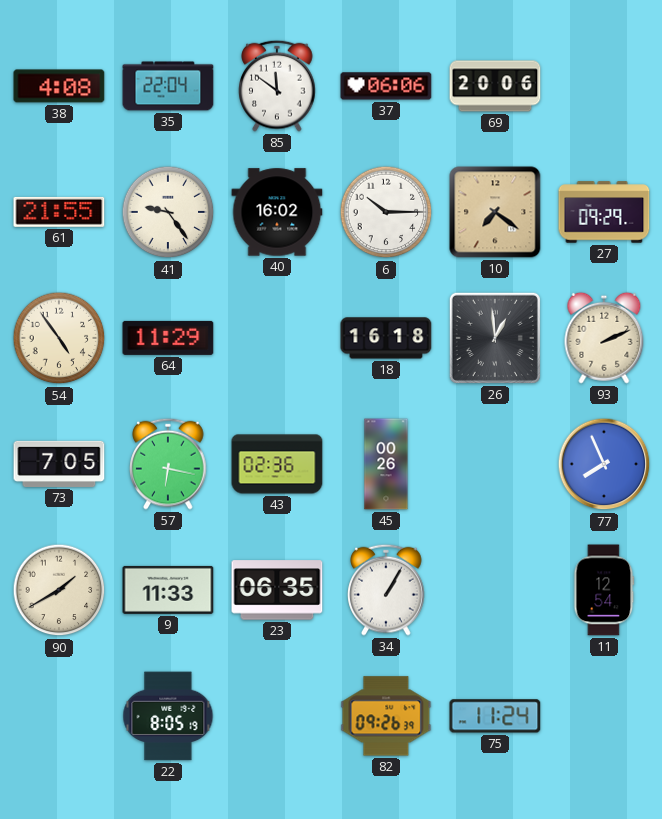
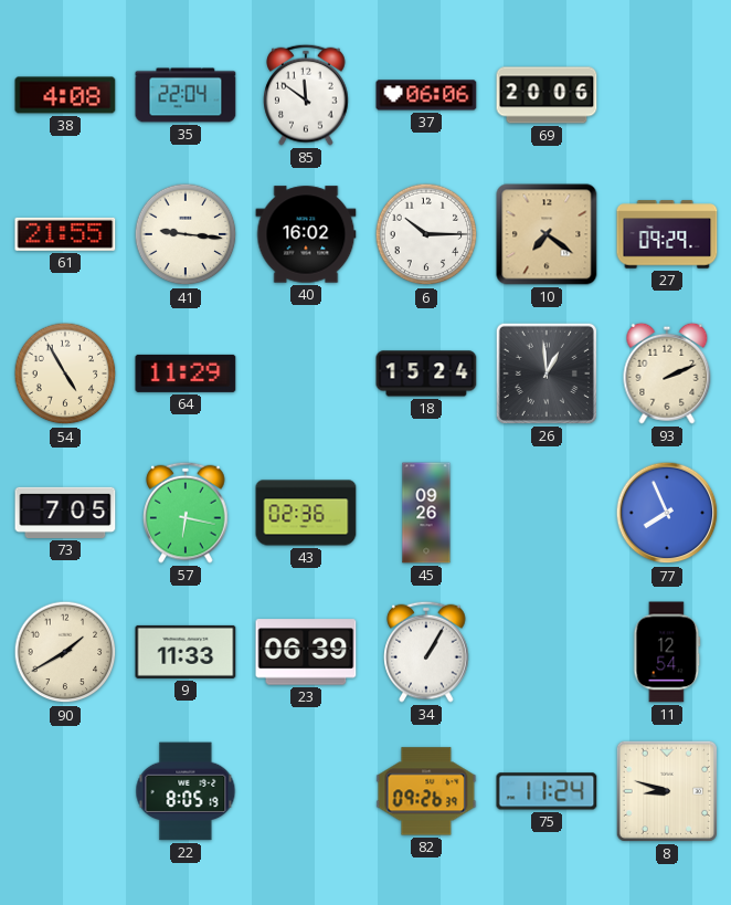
41: 9:24 -> 9:16 (186, 234)
54: 4:54 -> 4:55 (65, 373)
18: 16:18 -> 15:24 (426, 373)
45: 00:26 -> 09:26 (426, 513)
23: 06:35 -> 06:39 (306, 652)
8: none -> 8:48 (667, 791)
